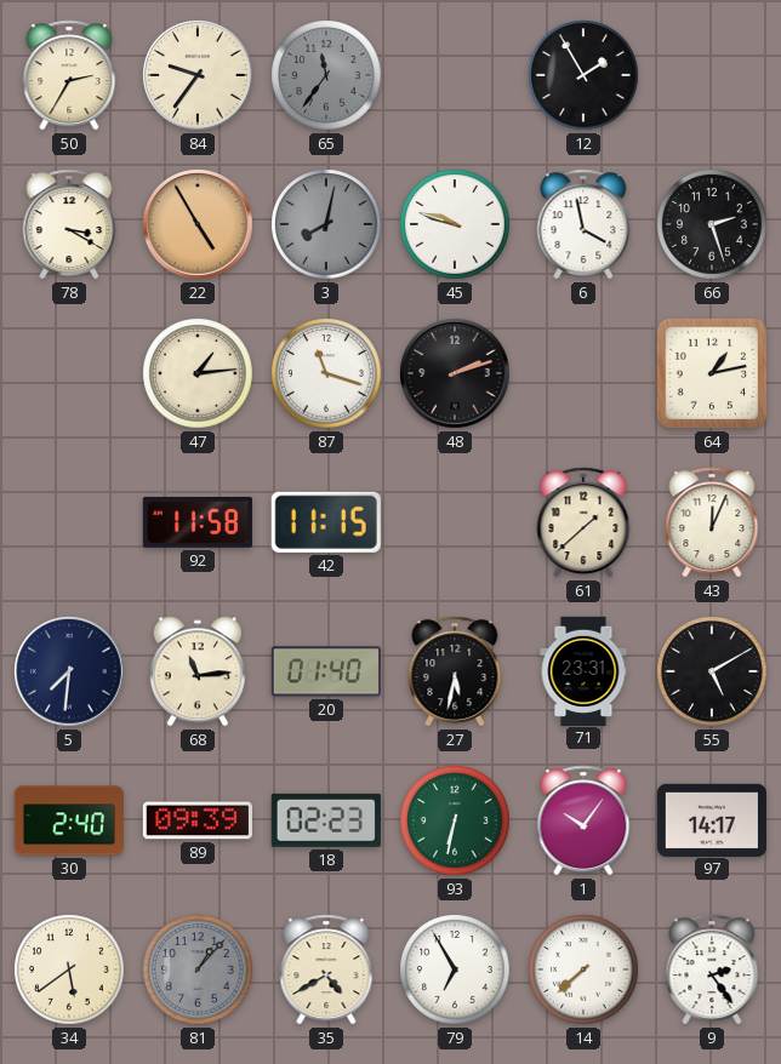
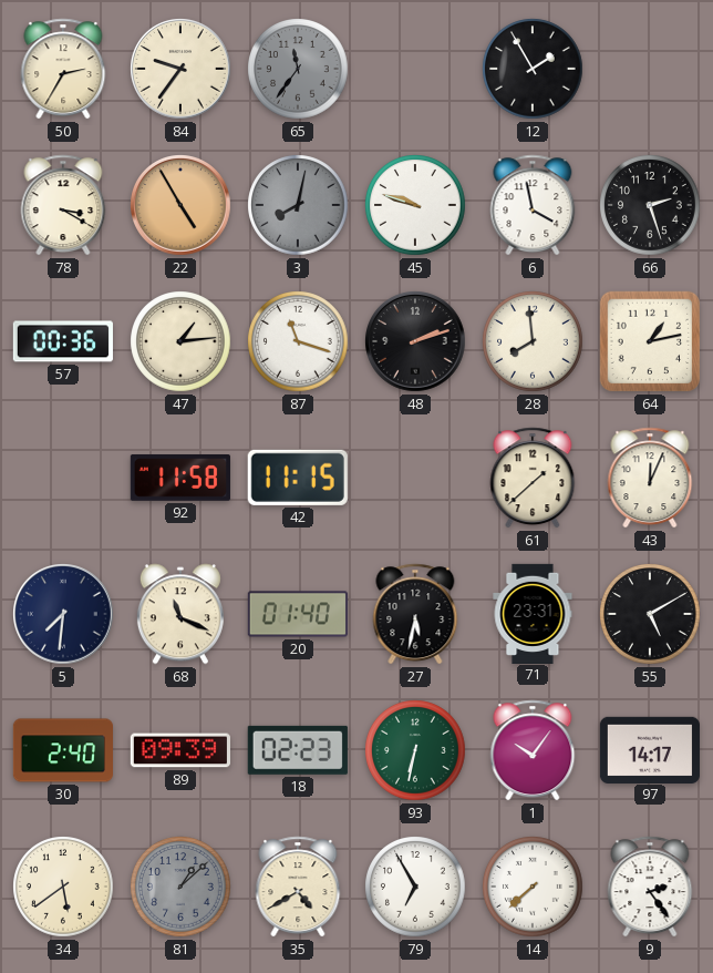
57: none -> 00:36 (63, 341)
28: none -> 7:59 (533, 341)
68: 11:14 -> 11:19 (180, 614)
81: 1:07 -> 1:08 (180, 887)
